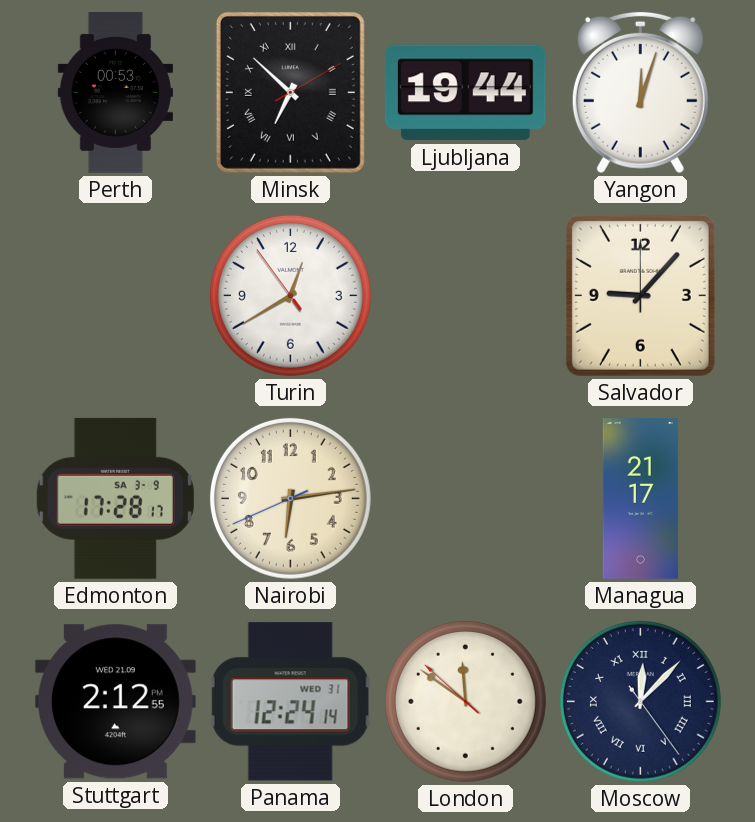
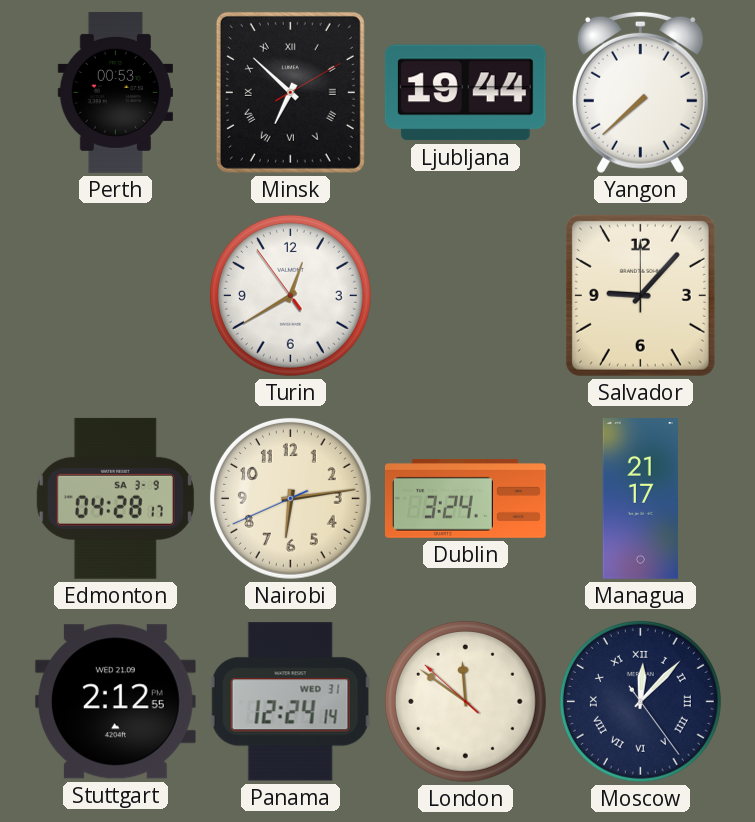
Yangon: 12:03 -> 7:38 (640, 92)
Edmonton: 17:28 -> 04:28 (115, 498)
Dublin: none -> 3:24 (465, 498)
